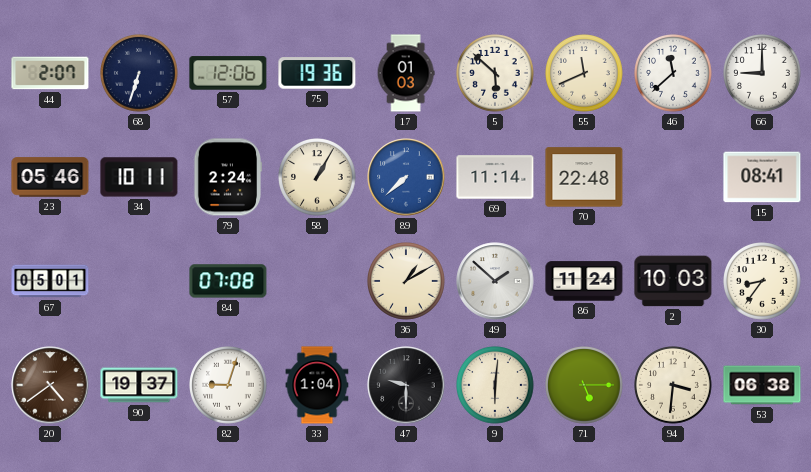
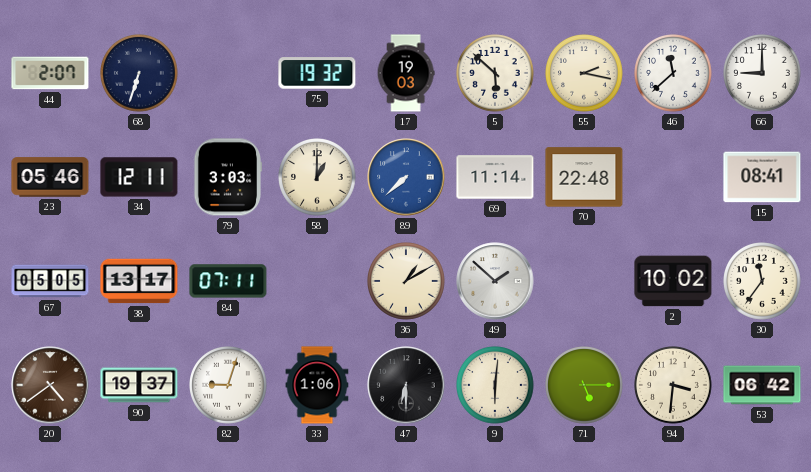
57: 12:06 -> none (228, 73)
75: 19:36 -> 19:32 (317, 73)
17: 01:03 -> 19:03 (406, 73)
55: 11:41 -> 2:17 (585, 74)
34: 10:11 -> 12:11 (139, 177)
79: 2:24 -> 3:03 (227, 177)
58: 1:05 -> 1:00 (318, 178)
67: 05:01 -> 05:05 (50, 281)
38: none -> 13:17 (139, 281)
84: 07:08 -> 07:11 (228, 281)
86: 11:24 -> none (584, 281)
2: 10:03 -> 10:02 (673, 281)
30: 8:36 -> 11:36 (763, 282)
33: 1:04 -> 1:06 (317, 385)
47: 9:30 -> 6:30 (406, 385)
53: 06:38 -> 06:42 (762, 385)
